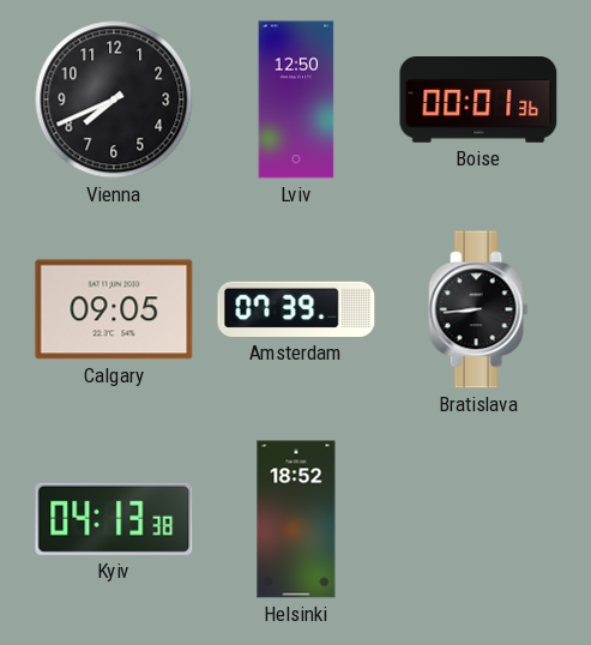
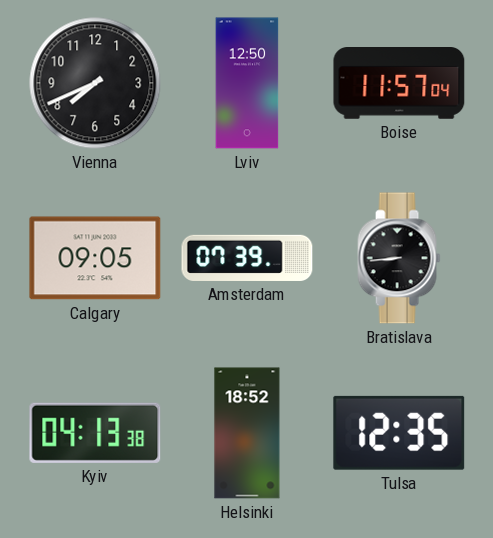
Boise: 00:01 -> 11:57 (399, 84)
Tulsa: none -> 12:35 (399, 433)
